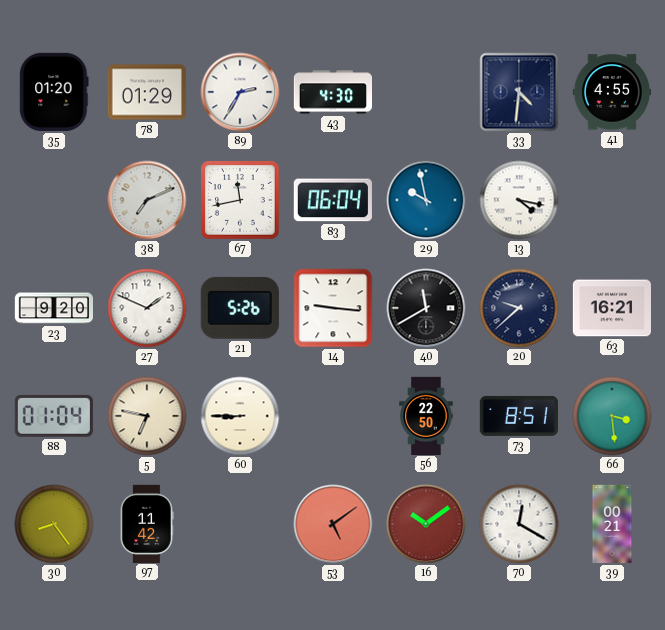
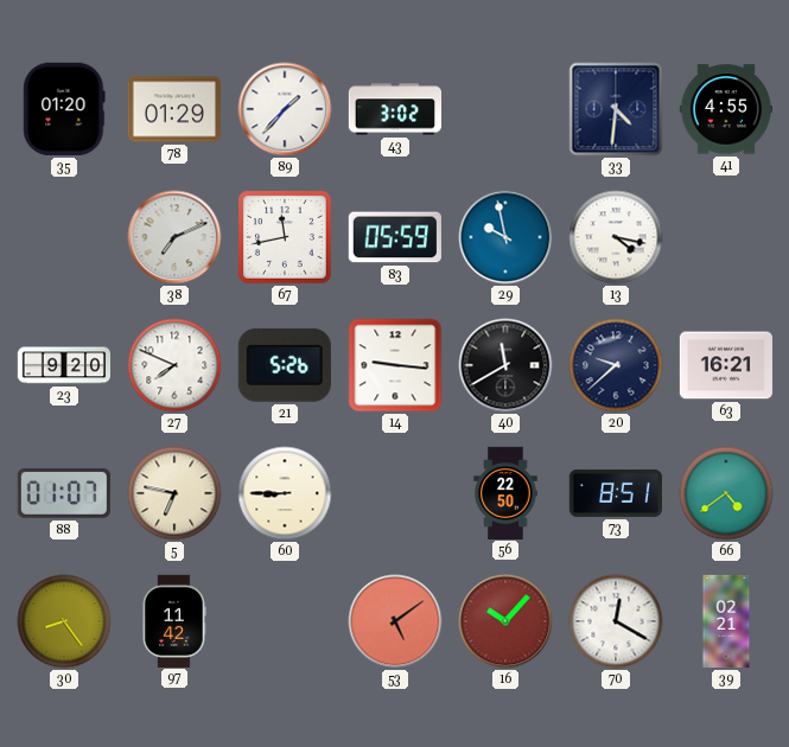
89: 2:35 -> 1:37 (285, 109)
43: 4:30 -> 3:02 (394, 109)
83: 06:04 -> 05:59 (395, 237)
27: 1:49 -> 7:49 (174, 365)
88: 01:04 -> 01:07 (64, 493)
66: 3:29 -> 4:39 (726, 493)
16: 10:09 -> 10:07 (505, 621)
39: 00:21 -> 02:21 (726, 621)
